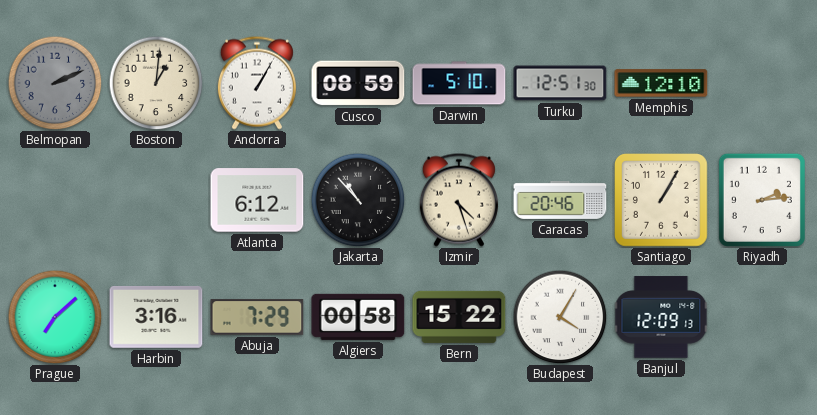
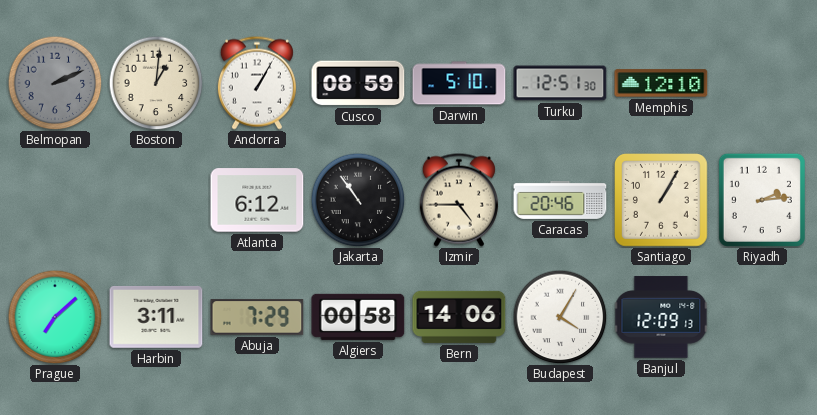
Jakarta: 10:53 -> 10:54 (358, 200)
Izmir: 4:27 -> 4:45 (459, 200)
Harbin: 3:16 -> 3:11 (156, 317)
Bern: 15:22 -> 14:06 (459, 317)
